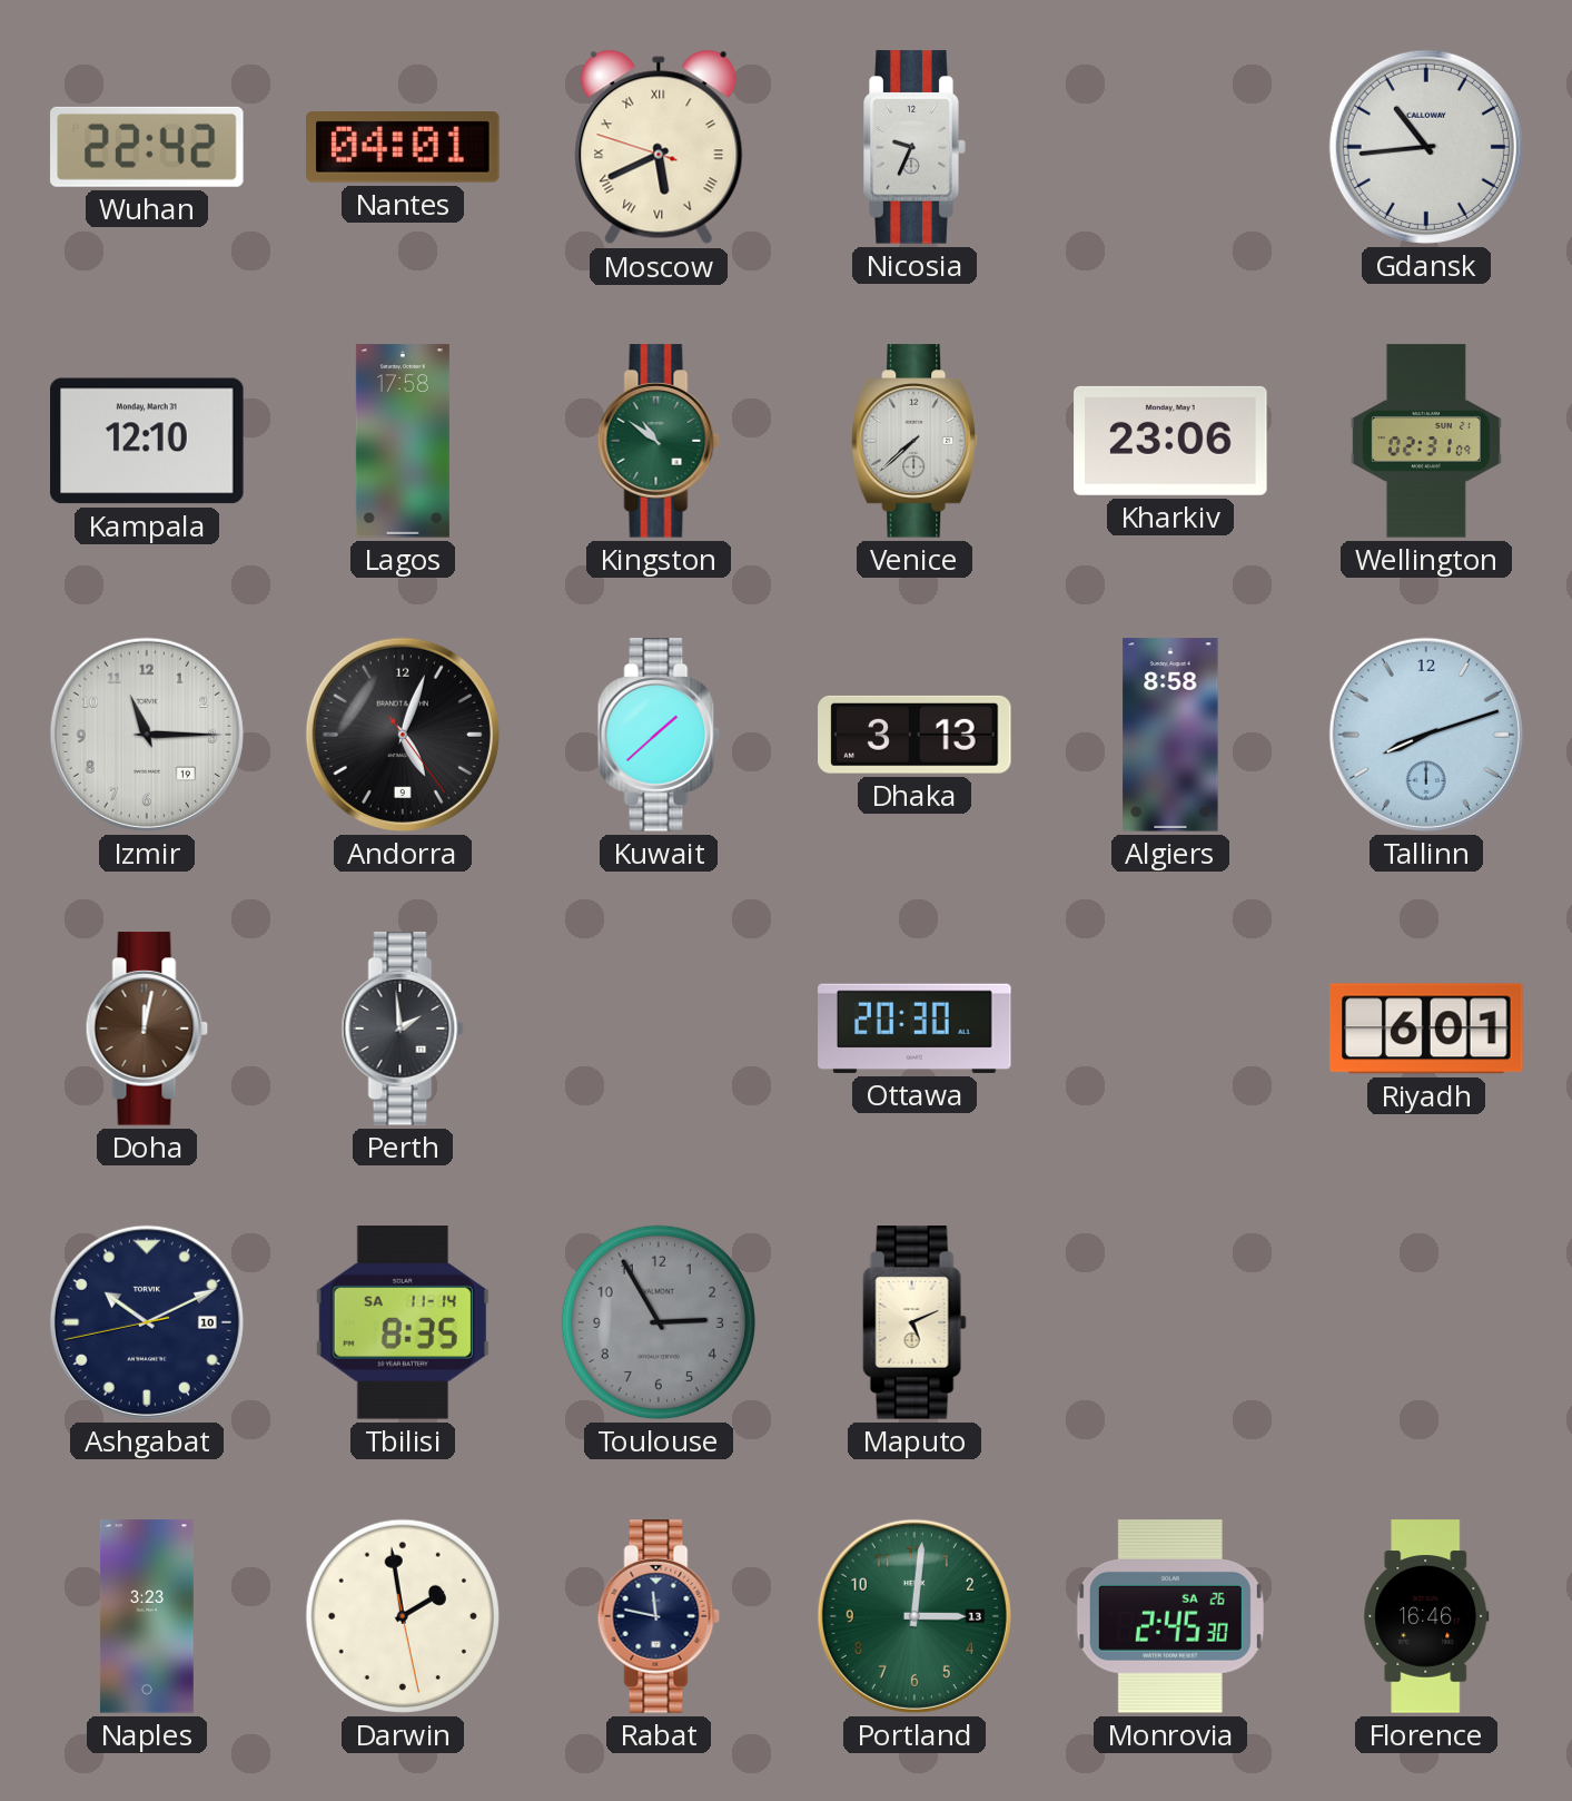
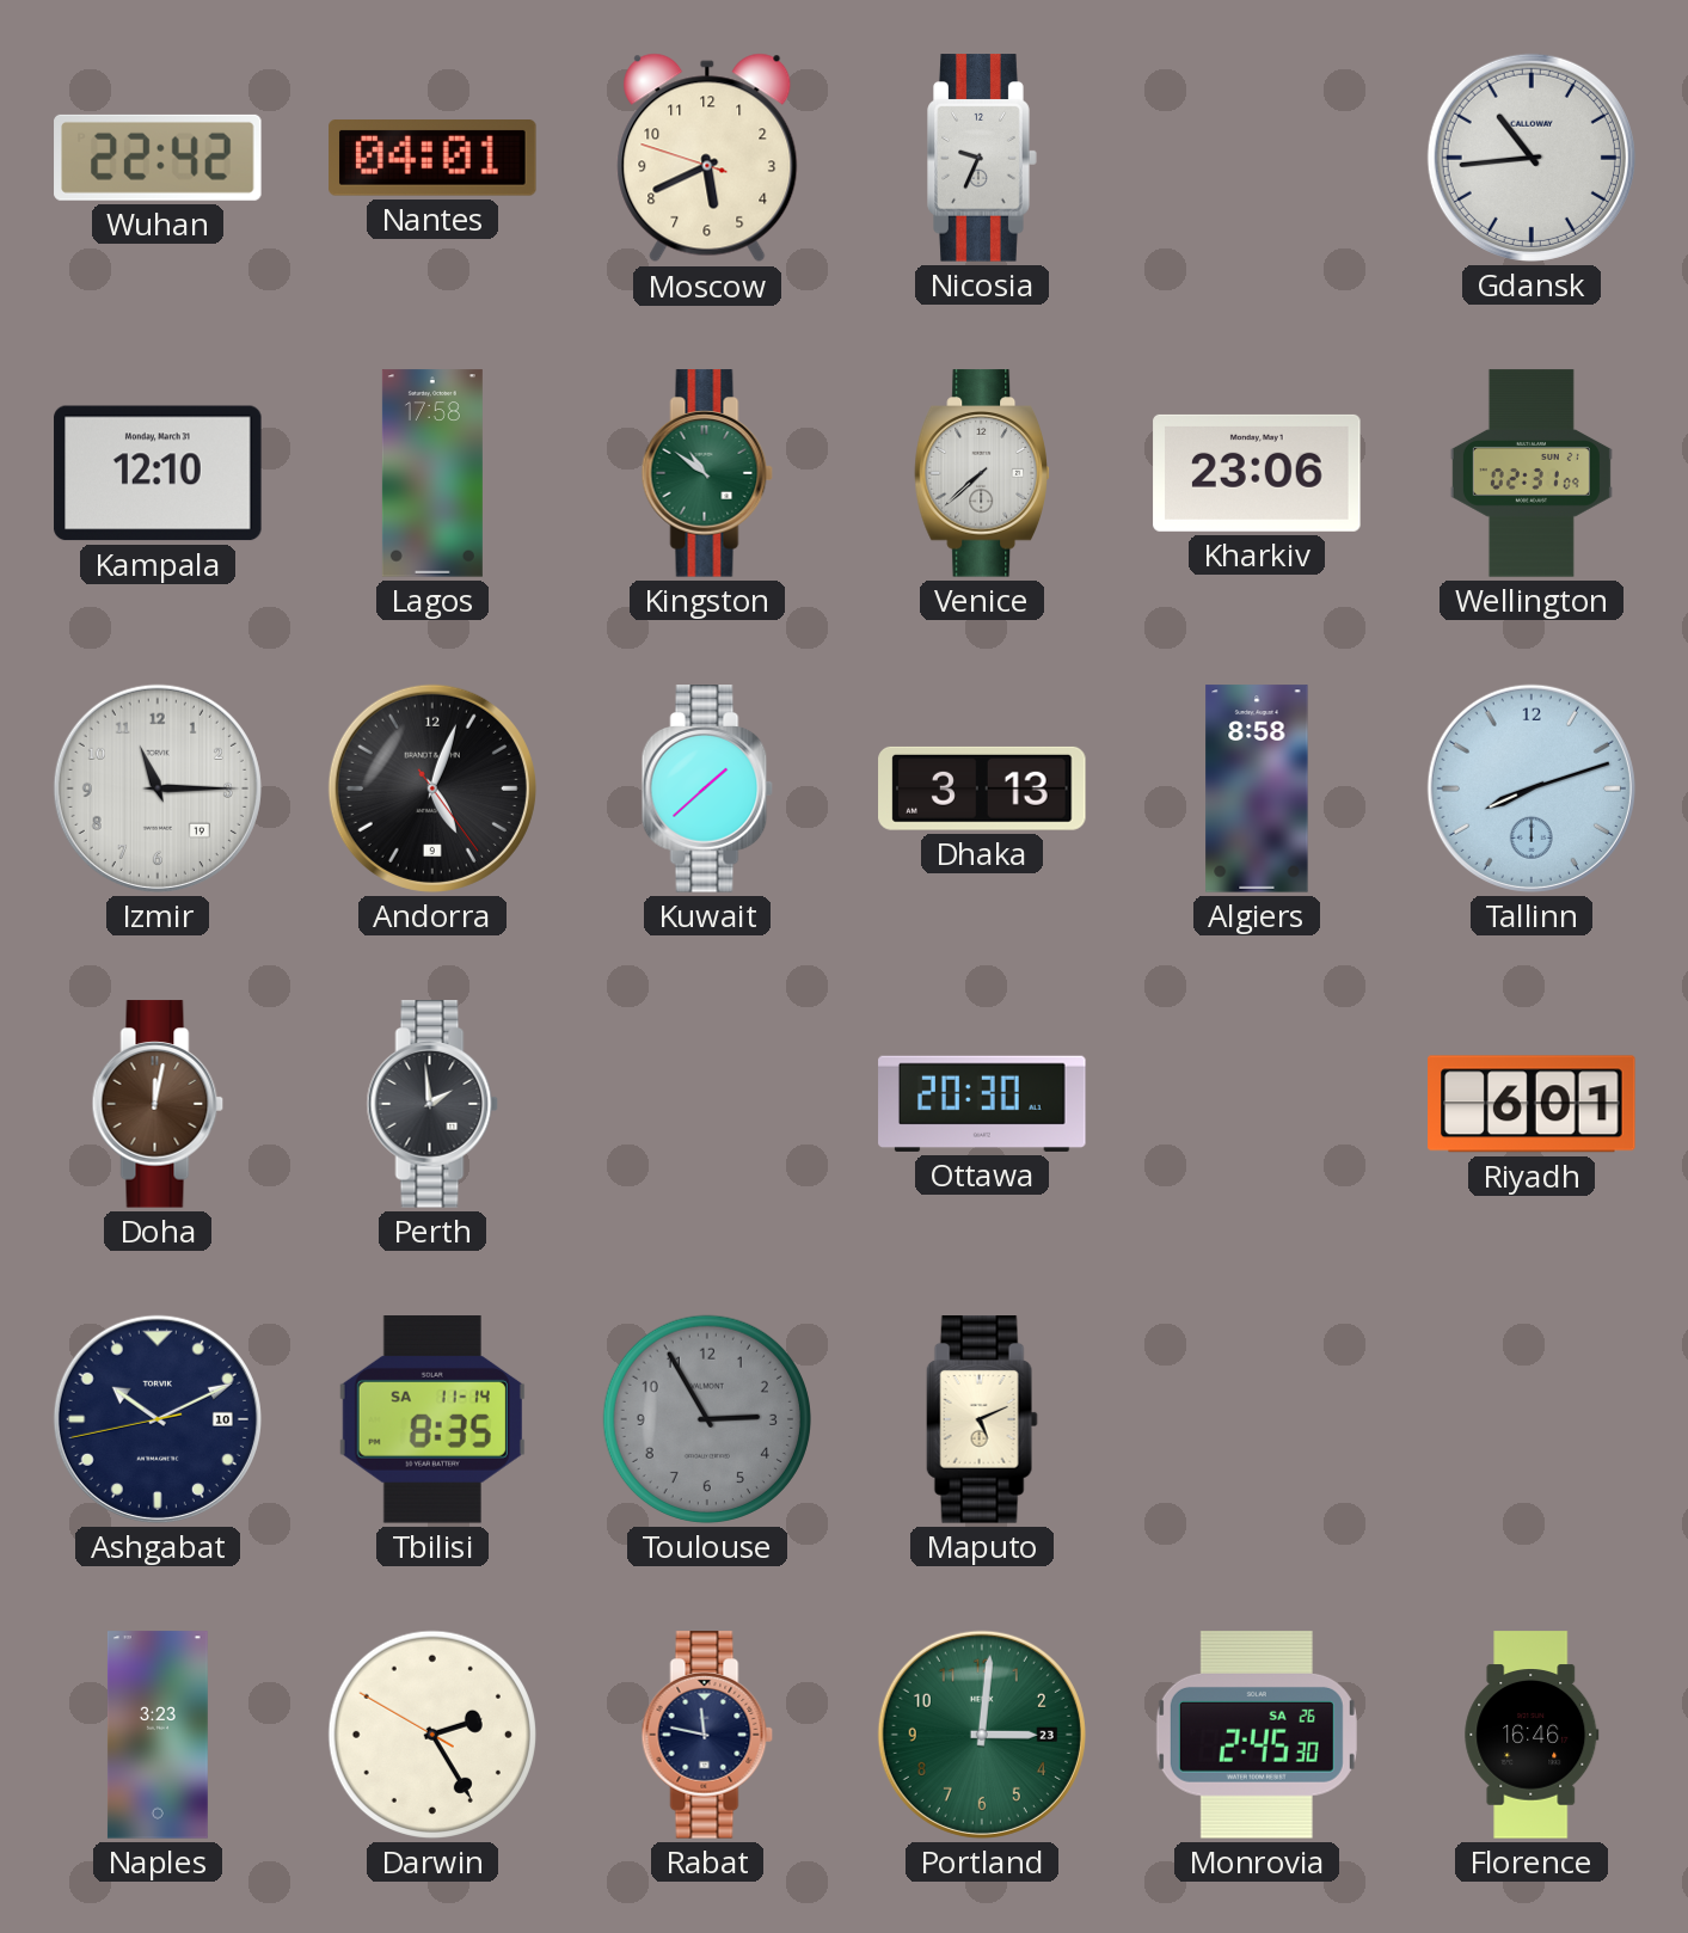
Moscow numerals: Roman -> Arabic (707, 158)
Darwin: 1:58 -> 2:24 (432, 1735)
Portland date: 13 -> 23 (982, 1735)
